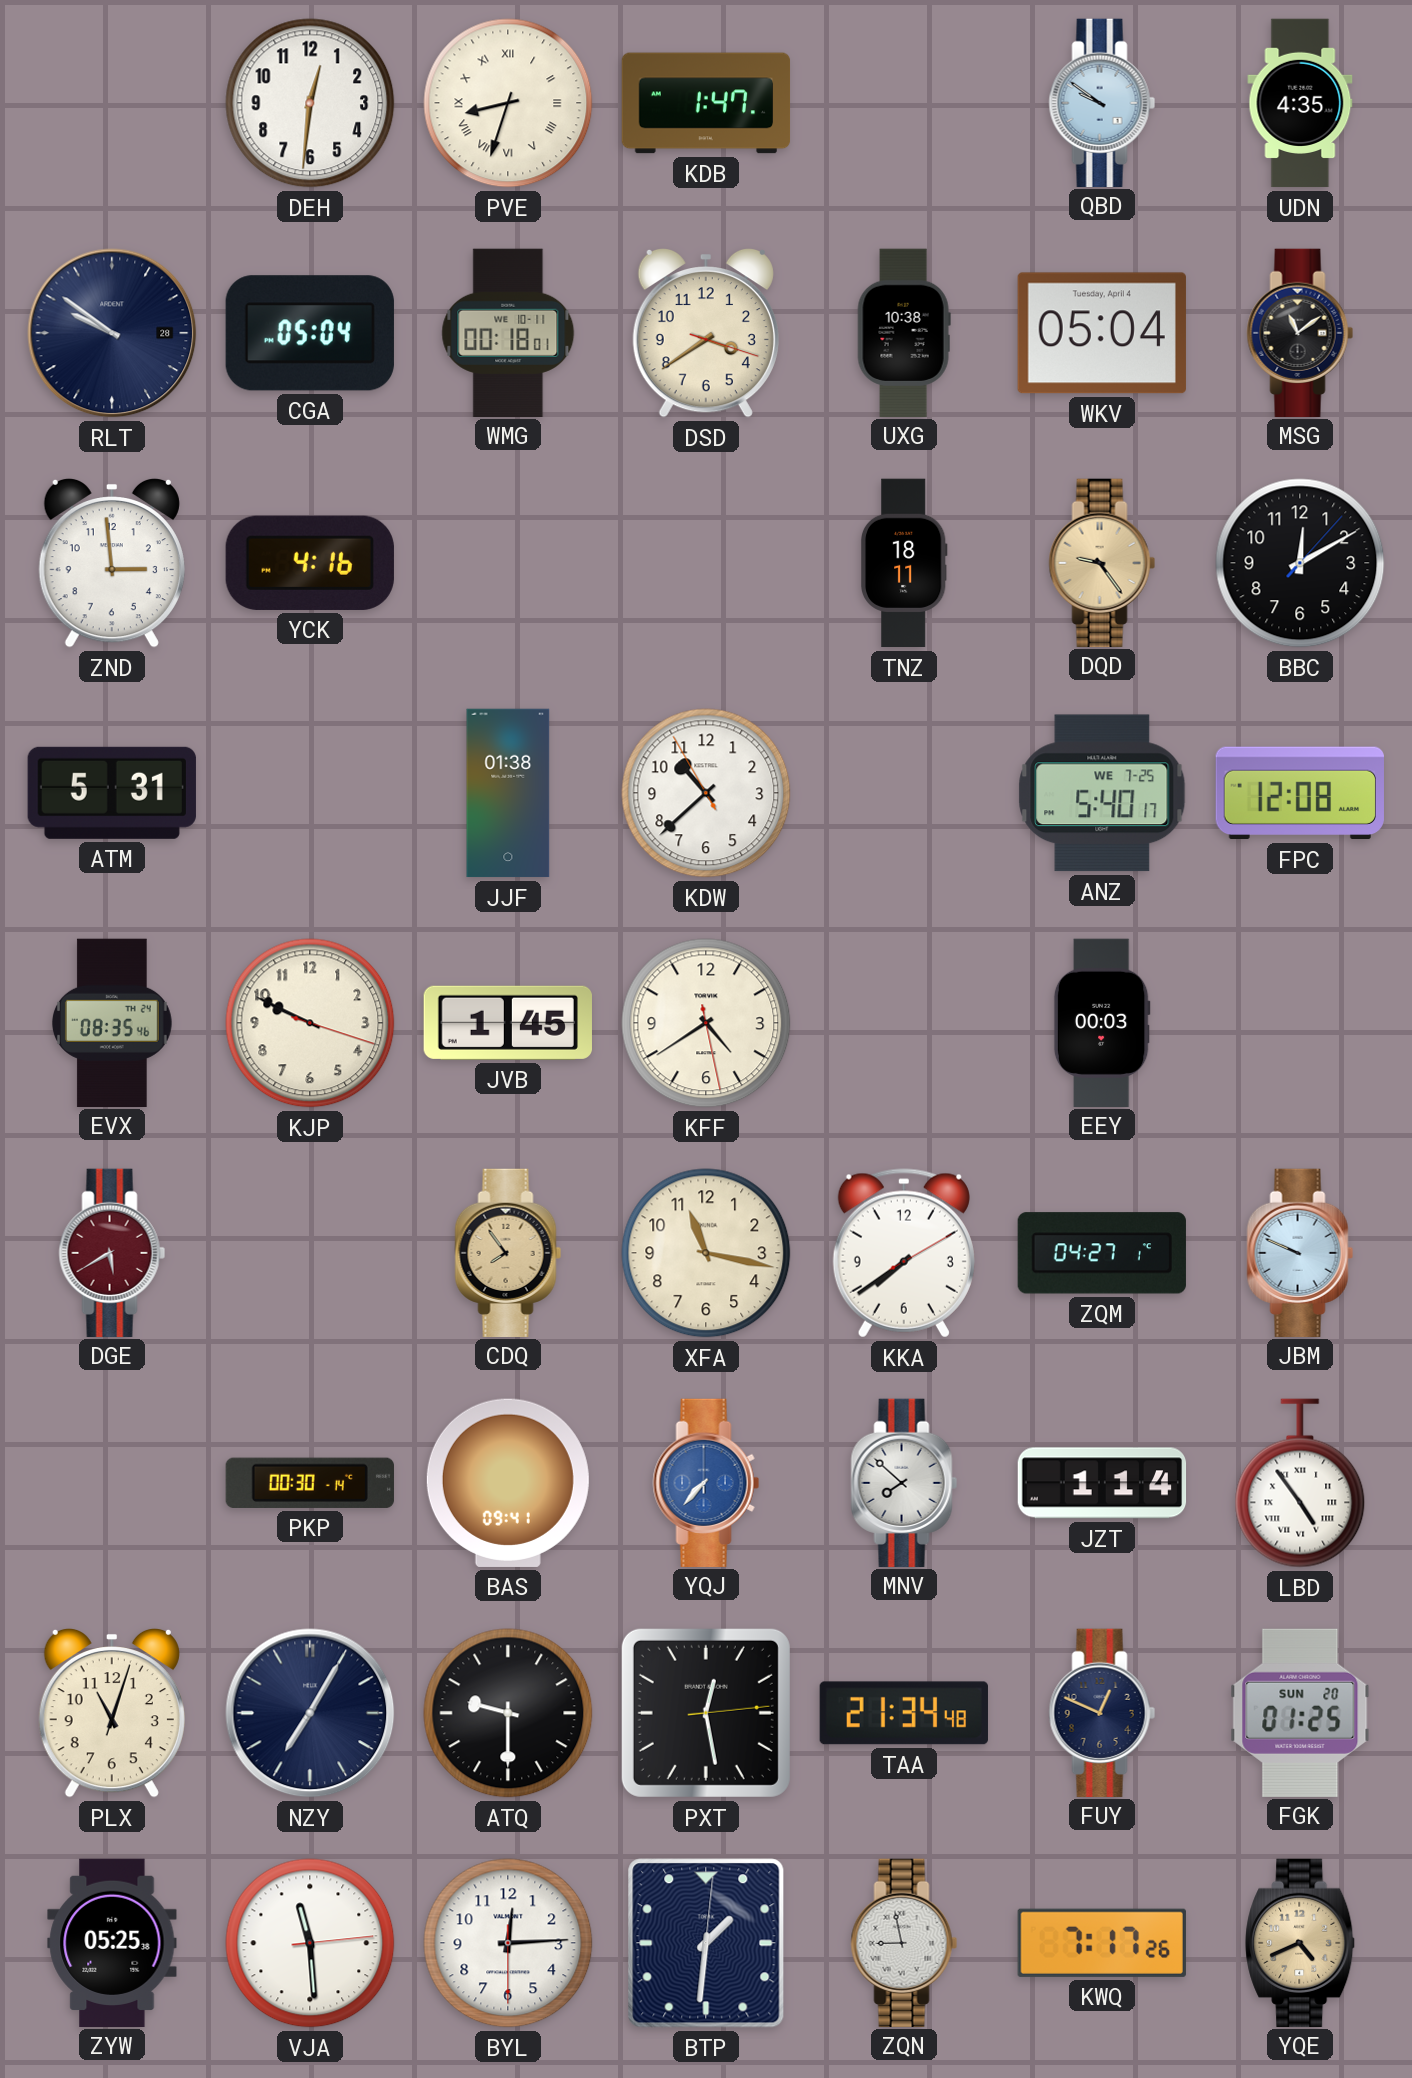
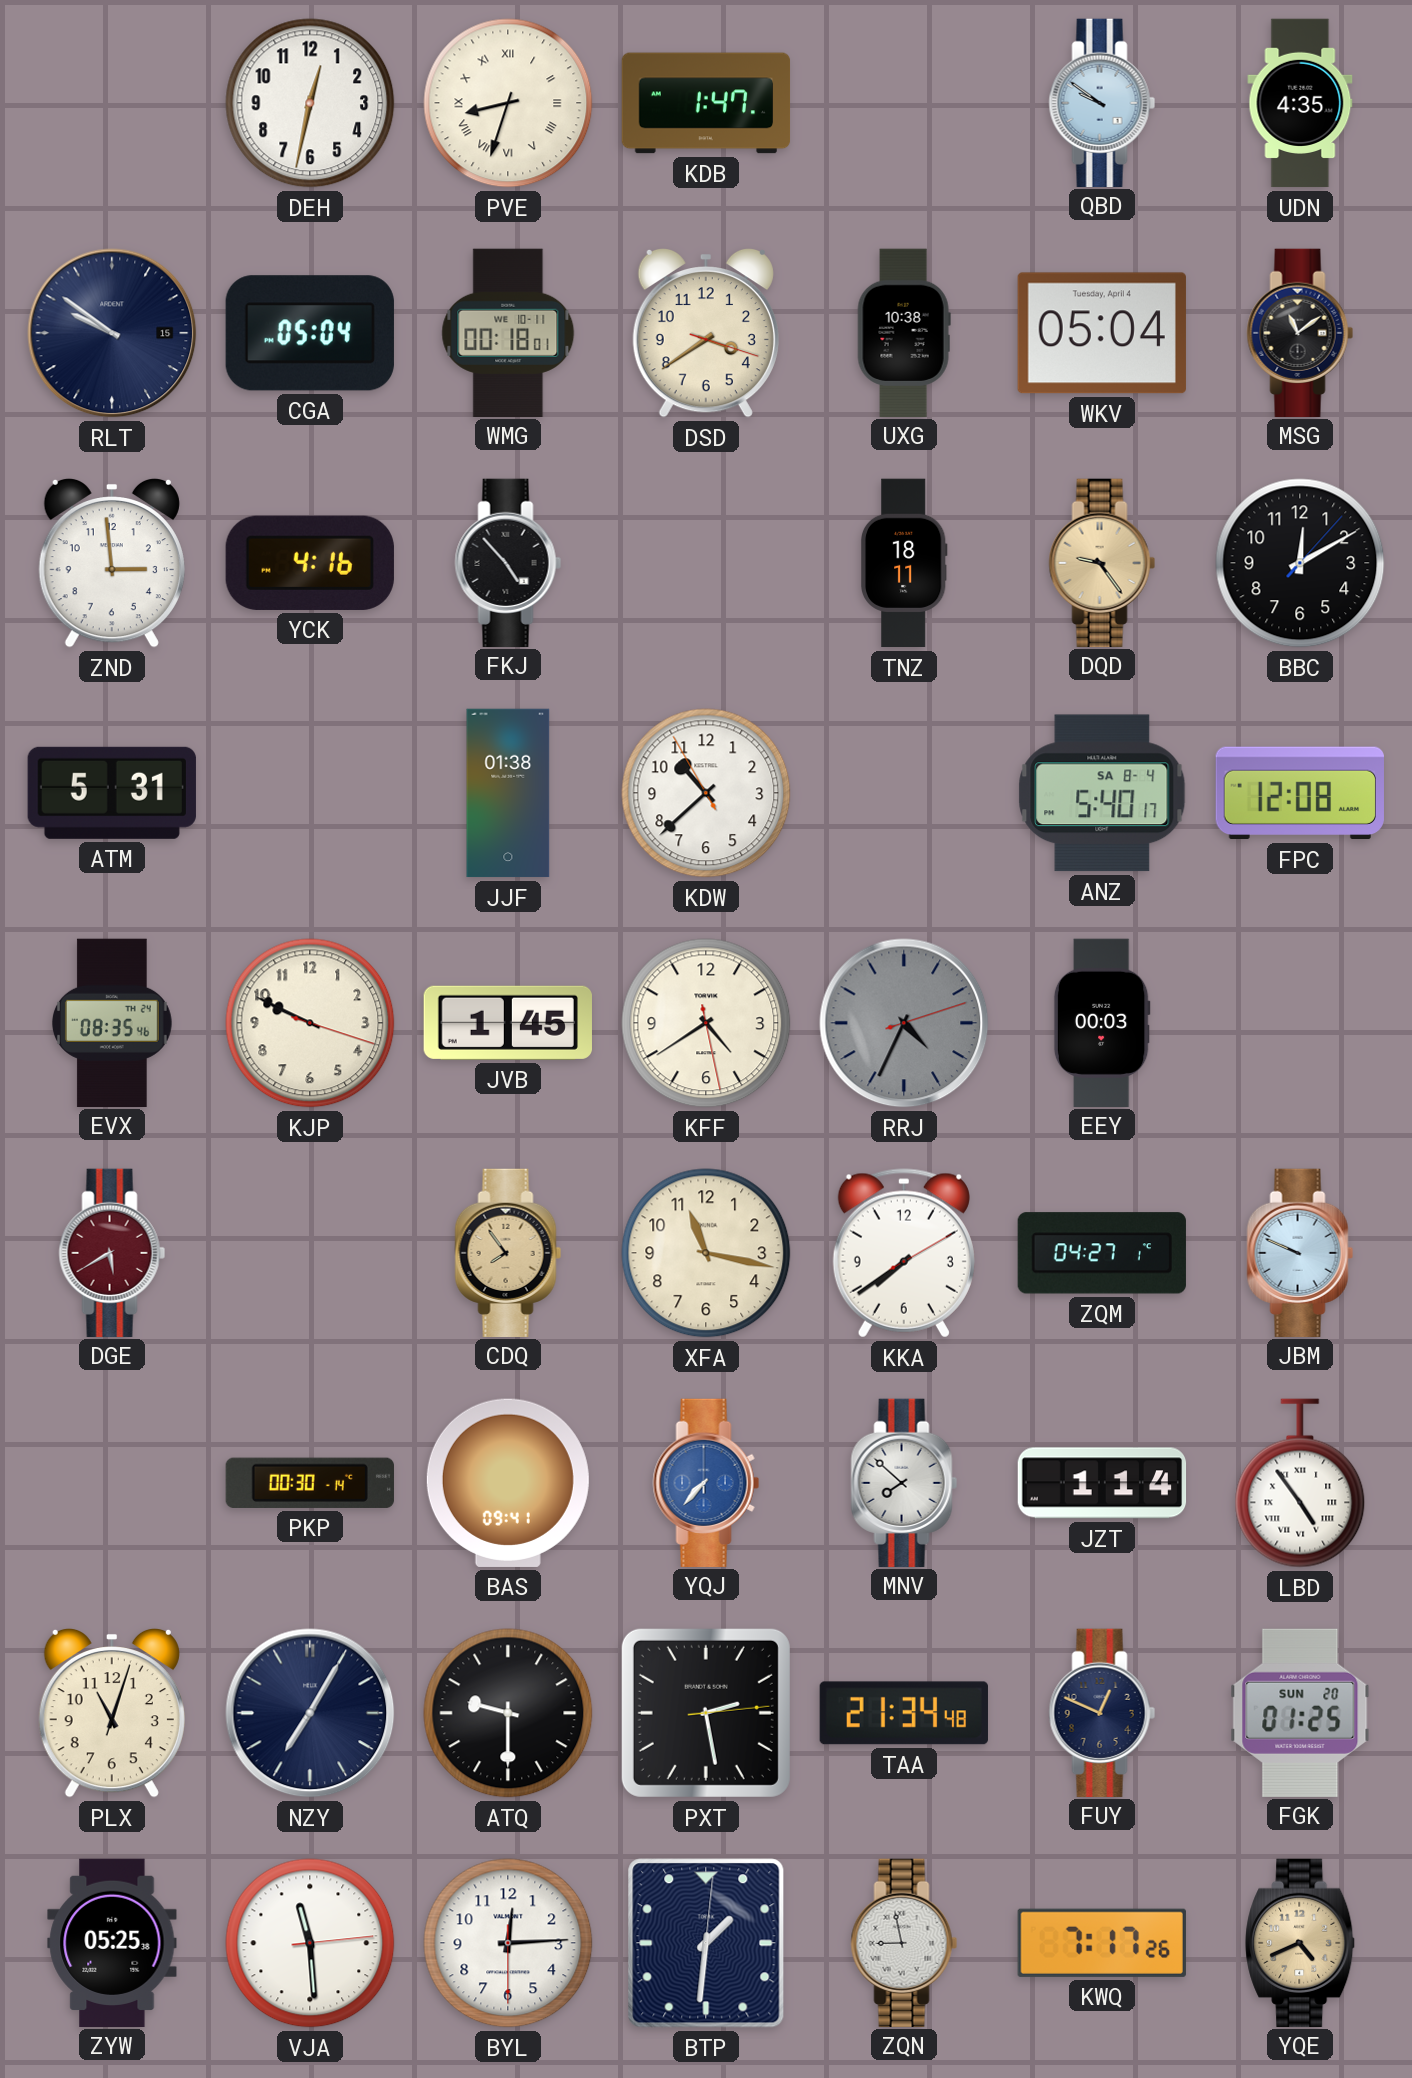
DEH: 12:31 -> 12:32 (310, 103)
RLT date: 28 -> 15 (112, 333)
FKJ: none -> 4:53 (508, 562)
ANZ date: WE 7-25 -> SA 8-4 (1102, 793)
RRJ: none -> 4:34 (904, 1023)
PXT: 12:28 -> 2:28 (706, 1713)
